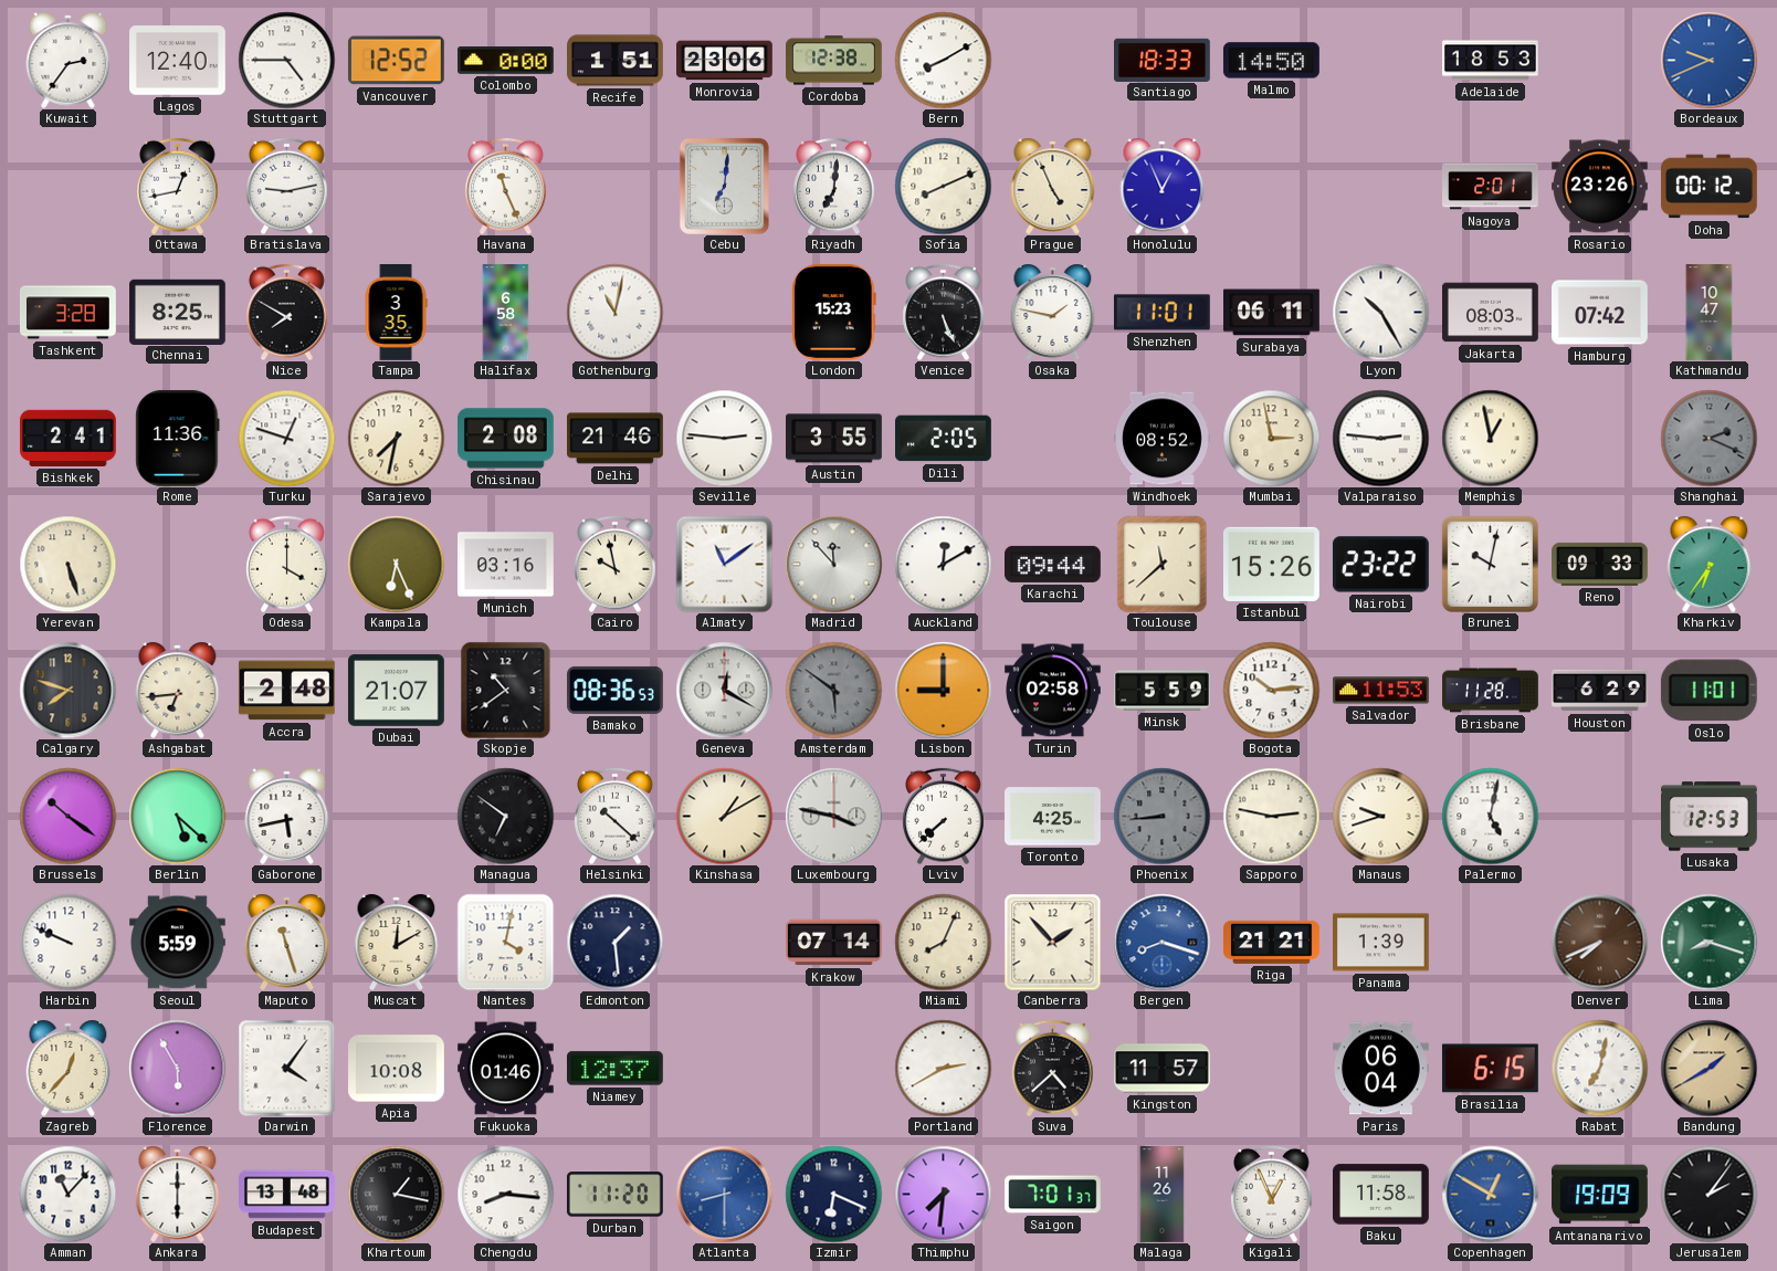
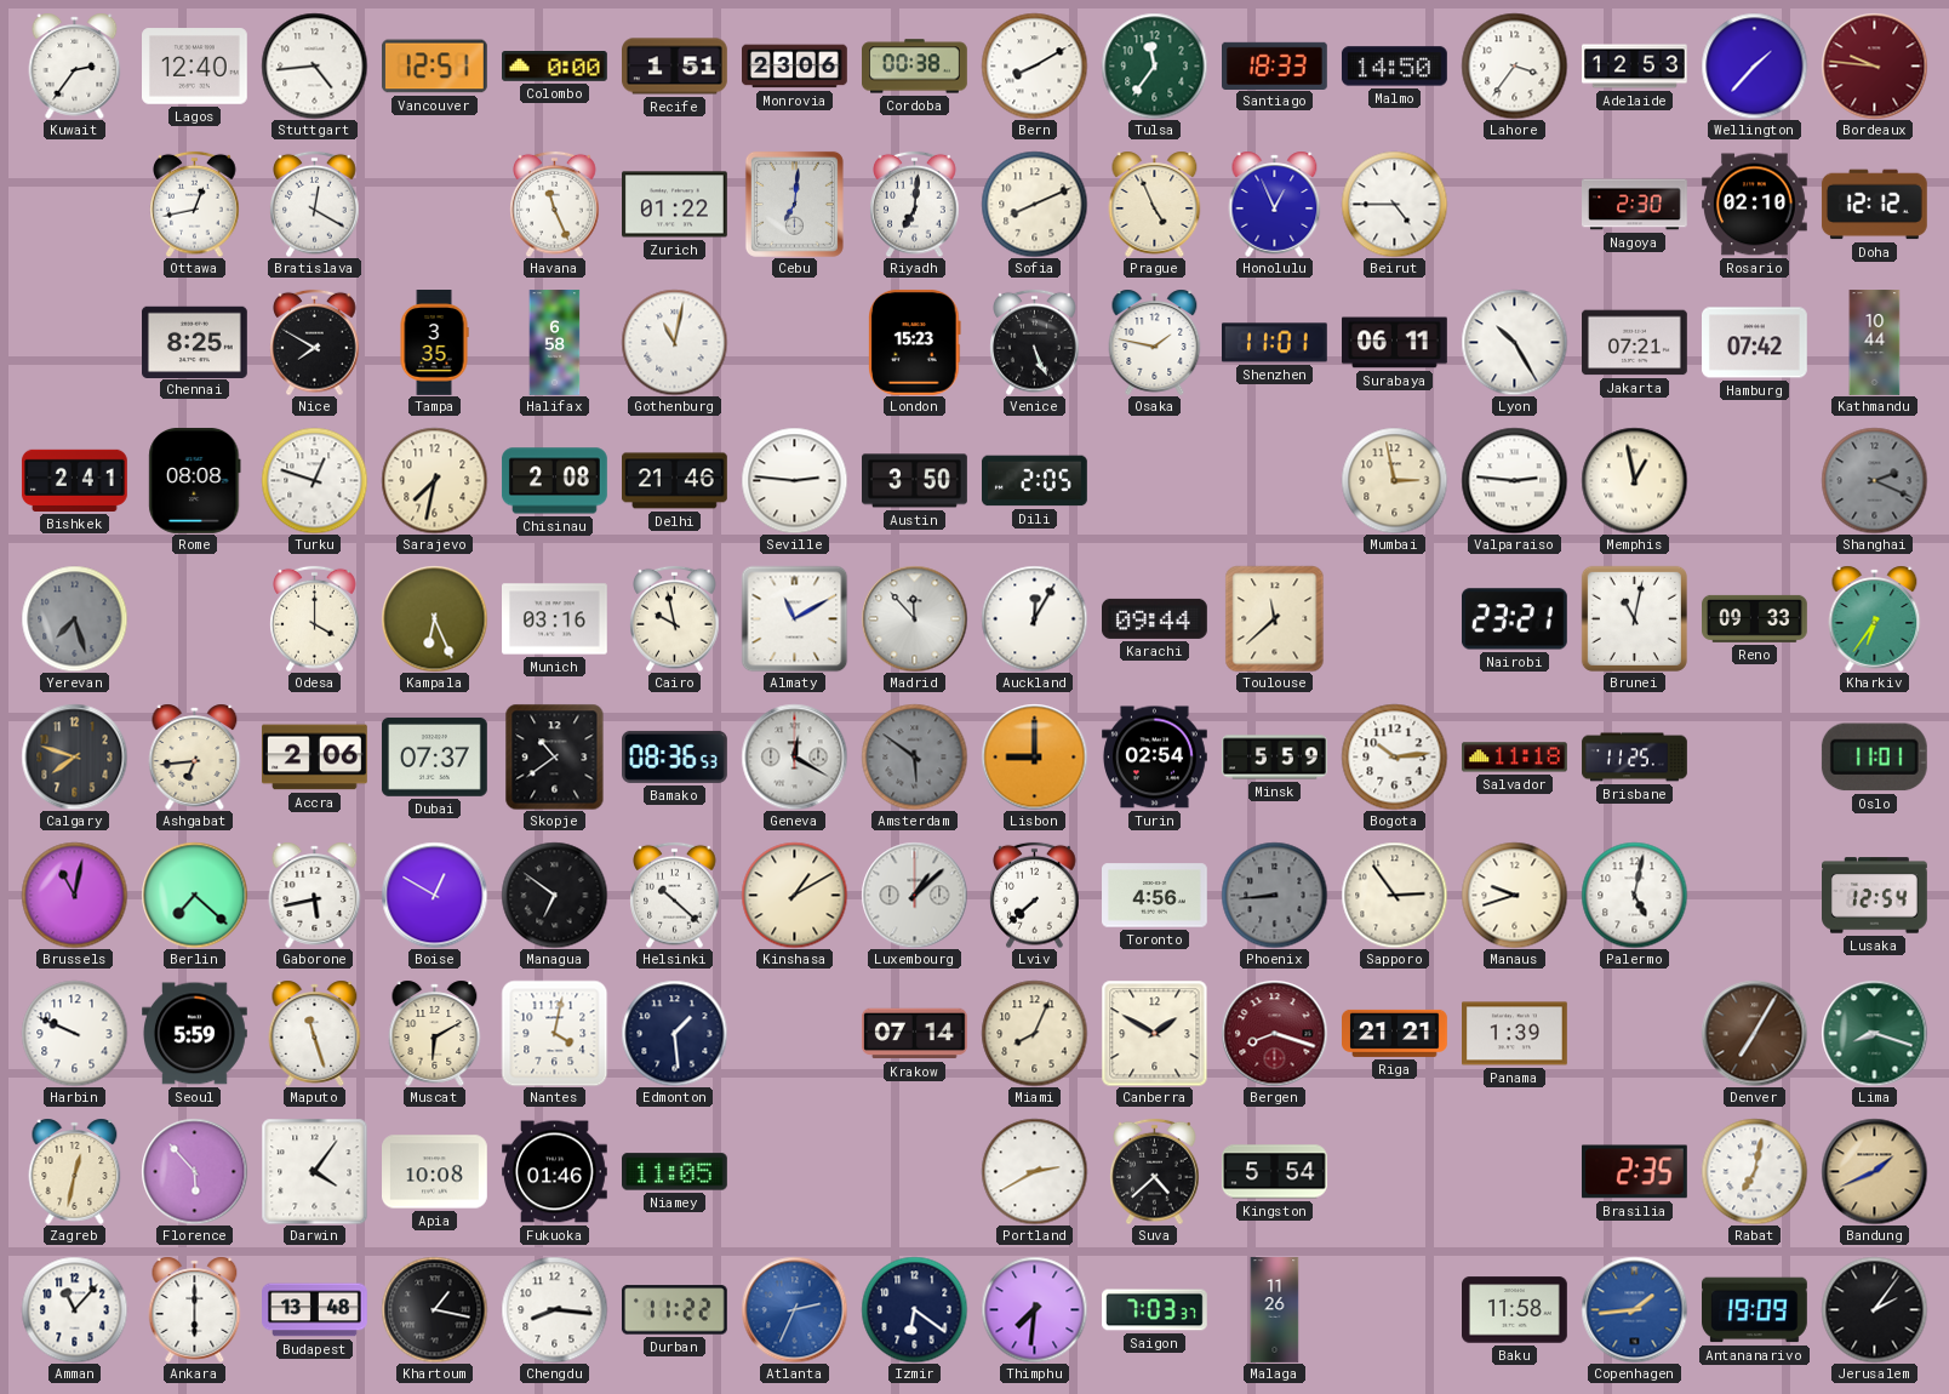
Stuttgart: 4:45 -> 4:44 (314, 65)
Vancouver: 12:52 -> 12:51 (434, 67)
Cordoba: 12:38 -> 00:38 (915, 67)
Tulsa: none -> 11:36 (1154, 65)
Lahore: none -> 3:36 (1514, 65)
Adelaide: 18:53 -> 12:53 (1635, 67)
Wellington: none -> 1:37 (1754, 65)
Bordeaux: 9:41 -> 9:46 (1874, 65)
Bordeaux dial: blue -> burgundy (1874, 65)
Bratislava: 9:13 -> 12:20 (315, 204)
Zurich: none -> 01:22 (675, 205)
Beirut: none -> 4:45 (1394, 204)
Nagoya: 2:01 -> 2:30 (1635, 205)
Rosario: 23:26 -> 02:10 (1755, 205)
Doha: 00:12 -> 12:12 (1874, 205)
Tashkent: 3:28 -> none (69, 313)
Jakarta: 08:03 -> 07:21 (1635, 343)
Kathmandu: 10:47 -> 10:44 (1875, 343)
Rome: 11:36 -> 08:08 (195, 480)
Austin: 3:55 -> 3:50 (915, 481)
Windhoek: 08:52 -> none (1163, 439)
Yerevan: 5:27 -> 7:27 (74, 618)
Yerevan dial: cream -> grey (74, 618)
Almaty: 11:09 -> 11:10 (794, 618)
Auckland: 12:10 -> 12:05 (1034, 618)
Istanbul: 15:26 -> none (1271, 564)
Nairobi: 23:22 -> 23:21 (1514, 619)
Brunei: 10:02 -> 11:02 (1634, 618)
Accra: 2:48 -> 2:06 (314, 758)
Dubai: 21:07 -> 07:37 (435, 756)
Turin: 02:58 -> 02:54 (1155, 758)
Salvador: 11:53 -> 11:18 (1514, 758)
Brisbane: 11:28 -> 11:25 (1635, 758)
Houston: 6:29 -> none (1600, 691)
Brussels: 10:21 -> 11:02 (74, 895)
Berlin: 5:22 -> 7:22 (194, 895)
Boise: none -> 12:50 (434, 895)
Luxembourg: 3:47 -> 1:08 (914, 895)
Toronto: 4:25 -> 4:56 (1155, 896)
Sapporo: 2:47 -> 2:54 (1394, 895)
Lusaka: 12:53 -> 12:54 (1875, 896)
Muscat: 12:10 -> 6:10 (435, 1033)
Canberra: 1:53 -> 1:50 (1154, 1033)
Bergen dial: blue -> burgundy (1274, 1033)
Denver: 7:41 -> 7:05 (1754, 1033)
Zagreb: 12:37 -> 12:32 (75, 1171)
Florence: 5:55 -> 5:53 (194, 1171)
Niamey: 12:37 -> 11:05 (675, 1172)
Kingston: 11:57 -> 5:54 (1275, 1172)
Paris: 06:04 -> none (1381, 1069)
Brasilia: 6:15 -> 2:35 (1634, 1172)
Bandung: 1:40 -> 1:41 (1874, 1171)
Durban: 11:20 -> 11:22 (674, 1310)
Atlanta: 8:30 -> 2:34 (794, 1309)
Izmir: 6:19 -> 6:21 (914, 1309)
Saigon: 7:01 -> 7:03 (1155, 1310)
Kigali: 12:56 -> none (1272, 1194)
Copenhagen: 12:50 -> 1:44 (1634, 1309)
